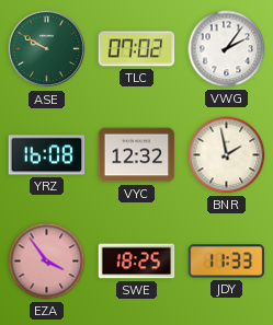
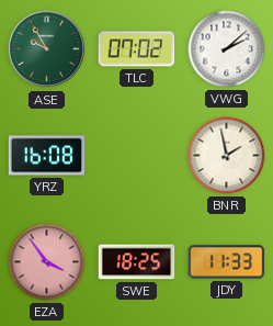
ASE: 9:50 -> 9:55 (47, 49)
VWG: 2:06 -> 2:08 (227, 49)
VYC: 12:32 -> none (137, 155)
